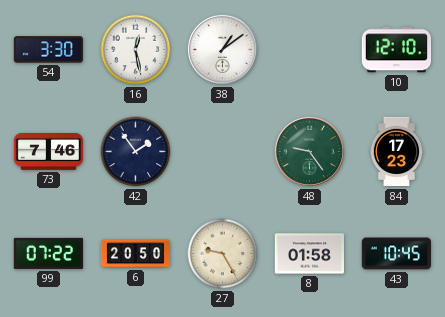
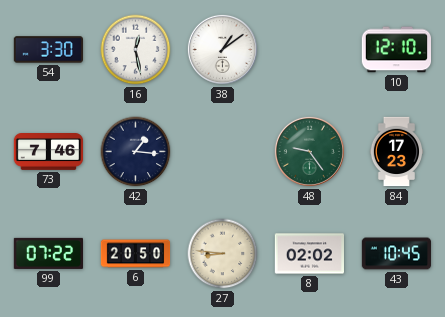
42: 1:54 -> 1:16 (136, 152)
27: 9:25 -> 8:46 (223, 254)
8: 01:58 -> 02:02 (309, 254)
